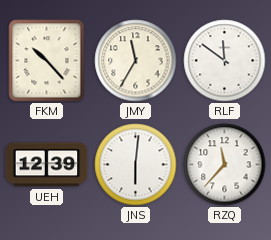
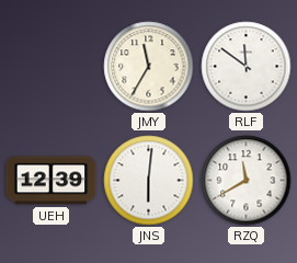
FKM: 10:23 -> none (47, 61)
RZQ: 11:37 -> 11:40 (247, 181)
